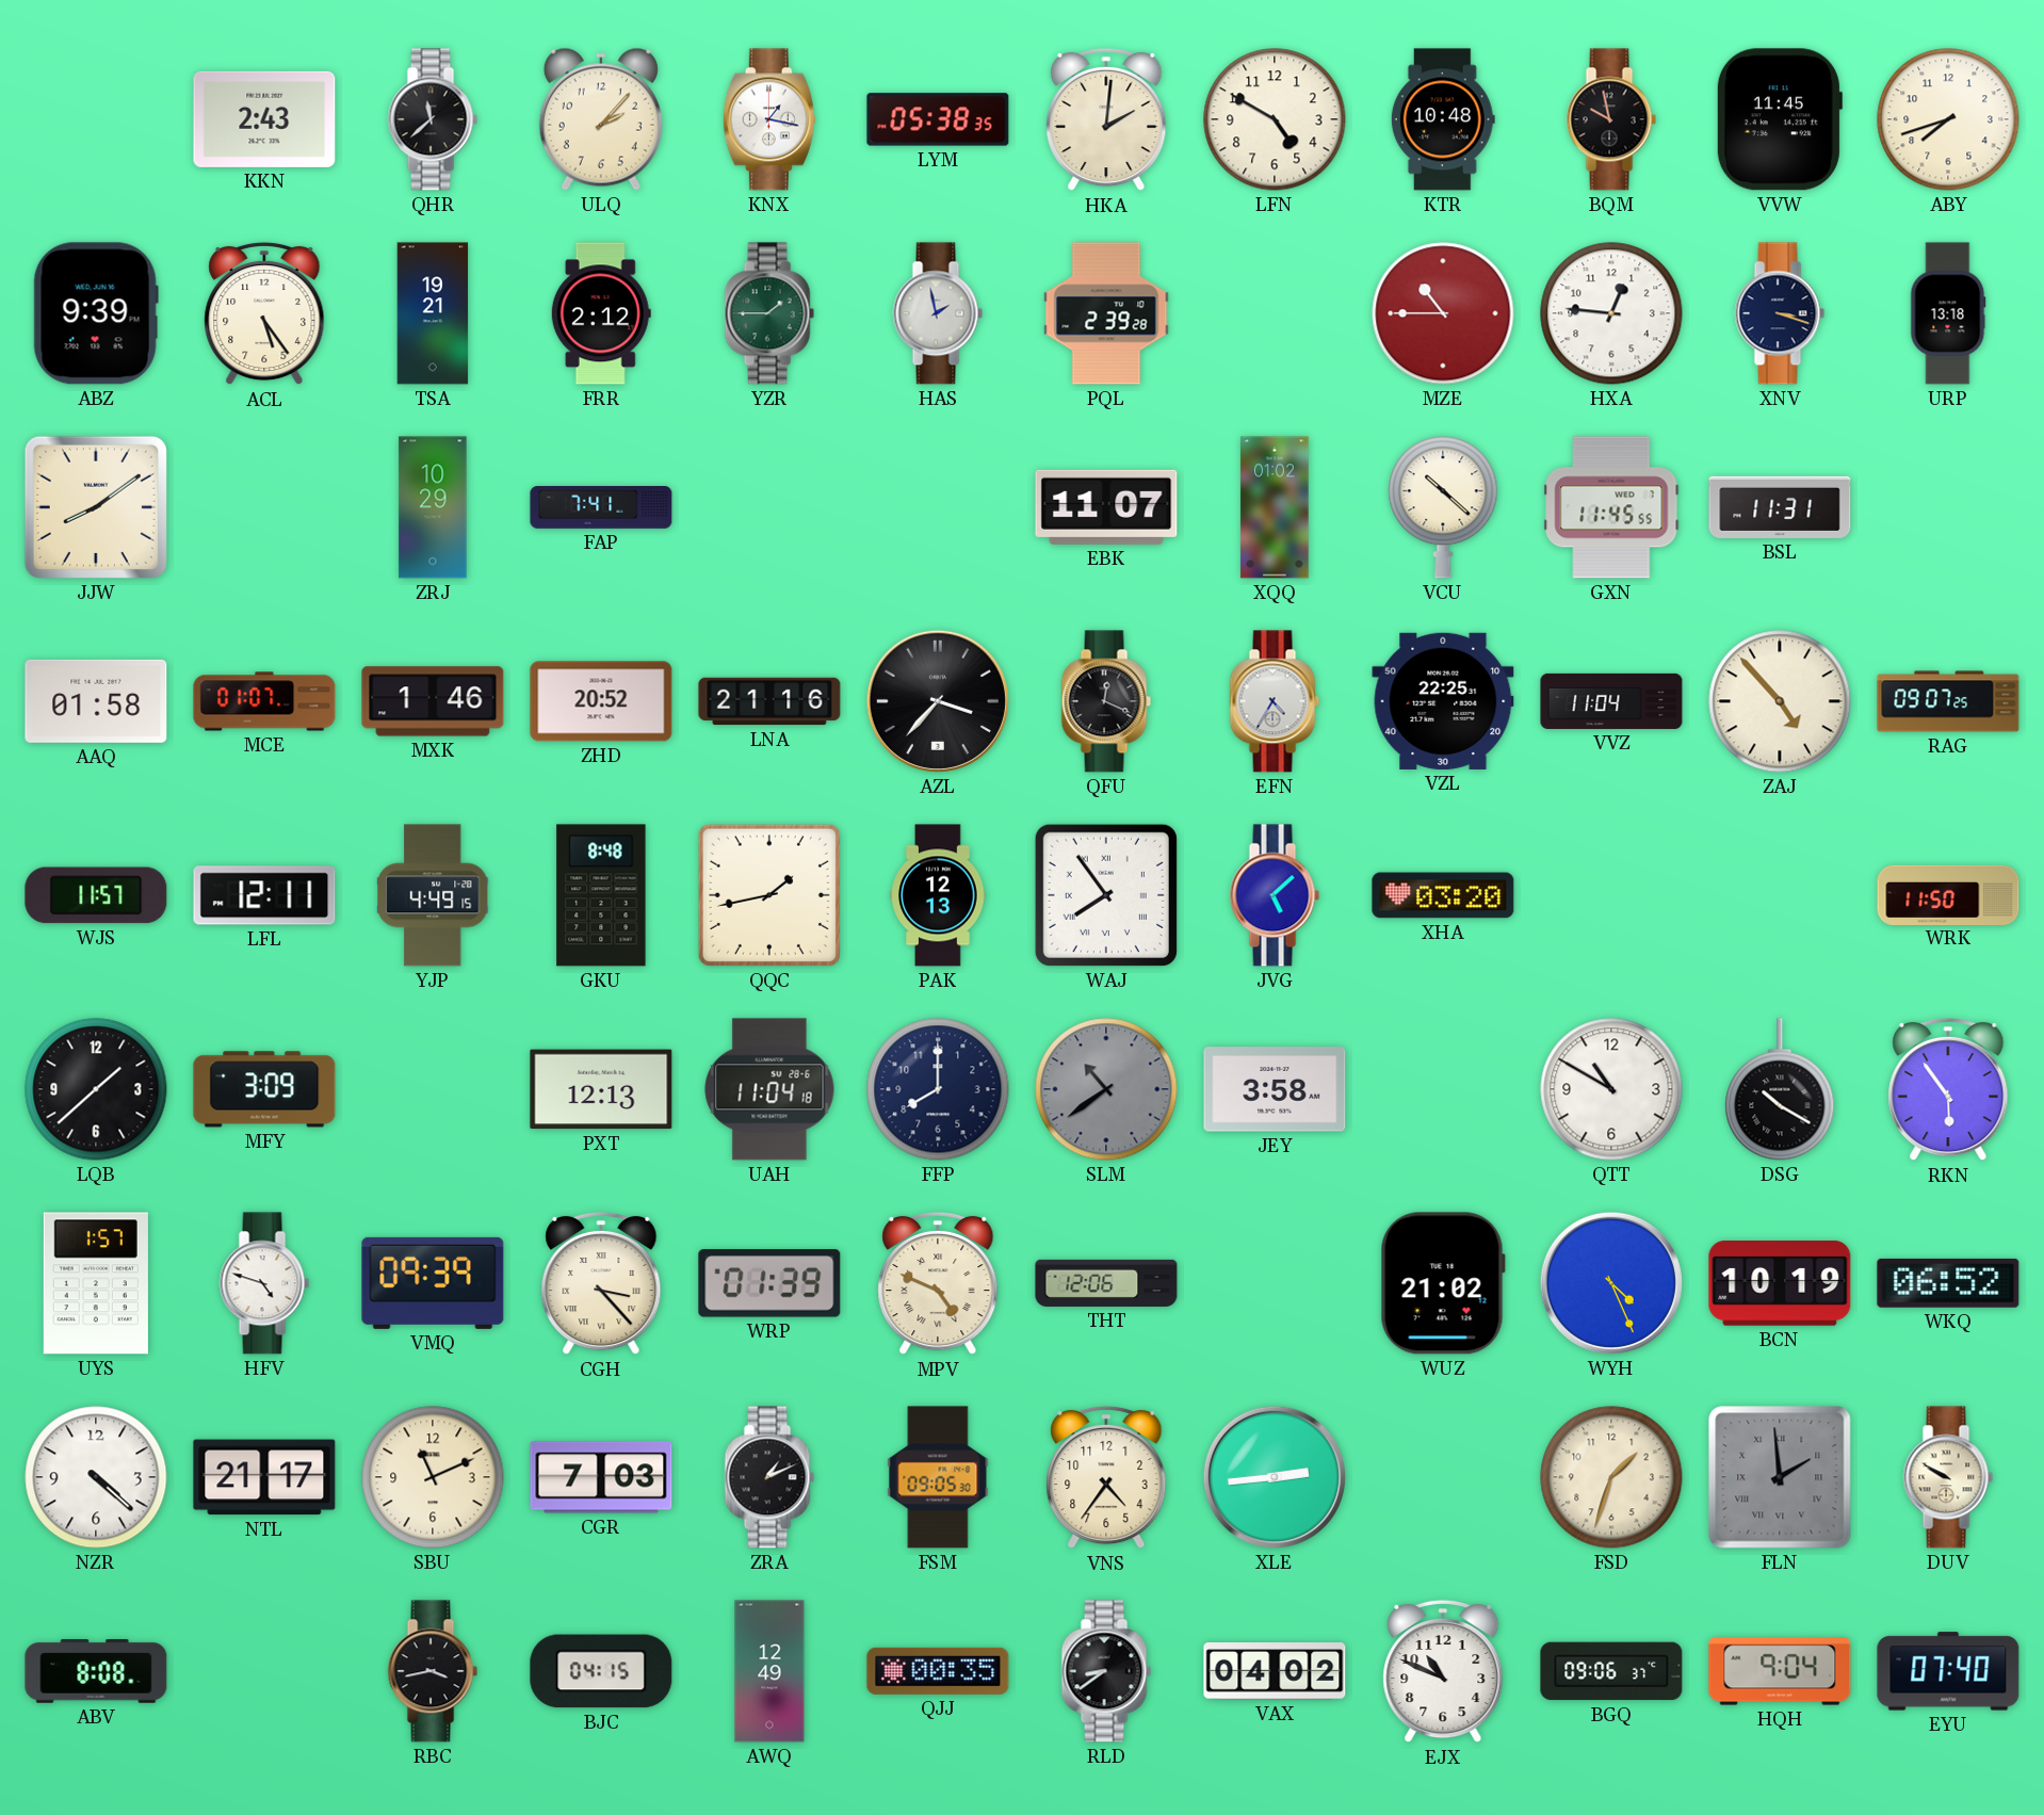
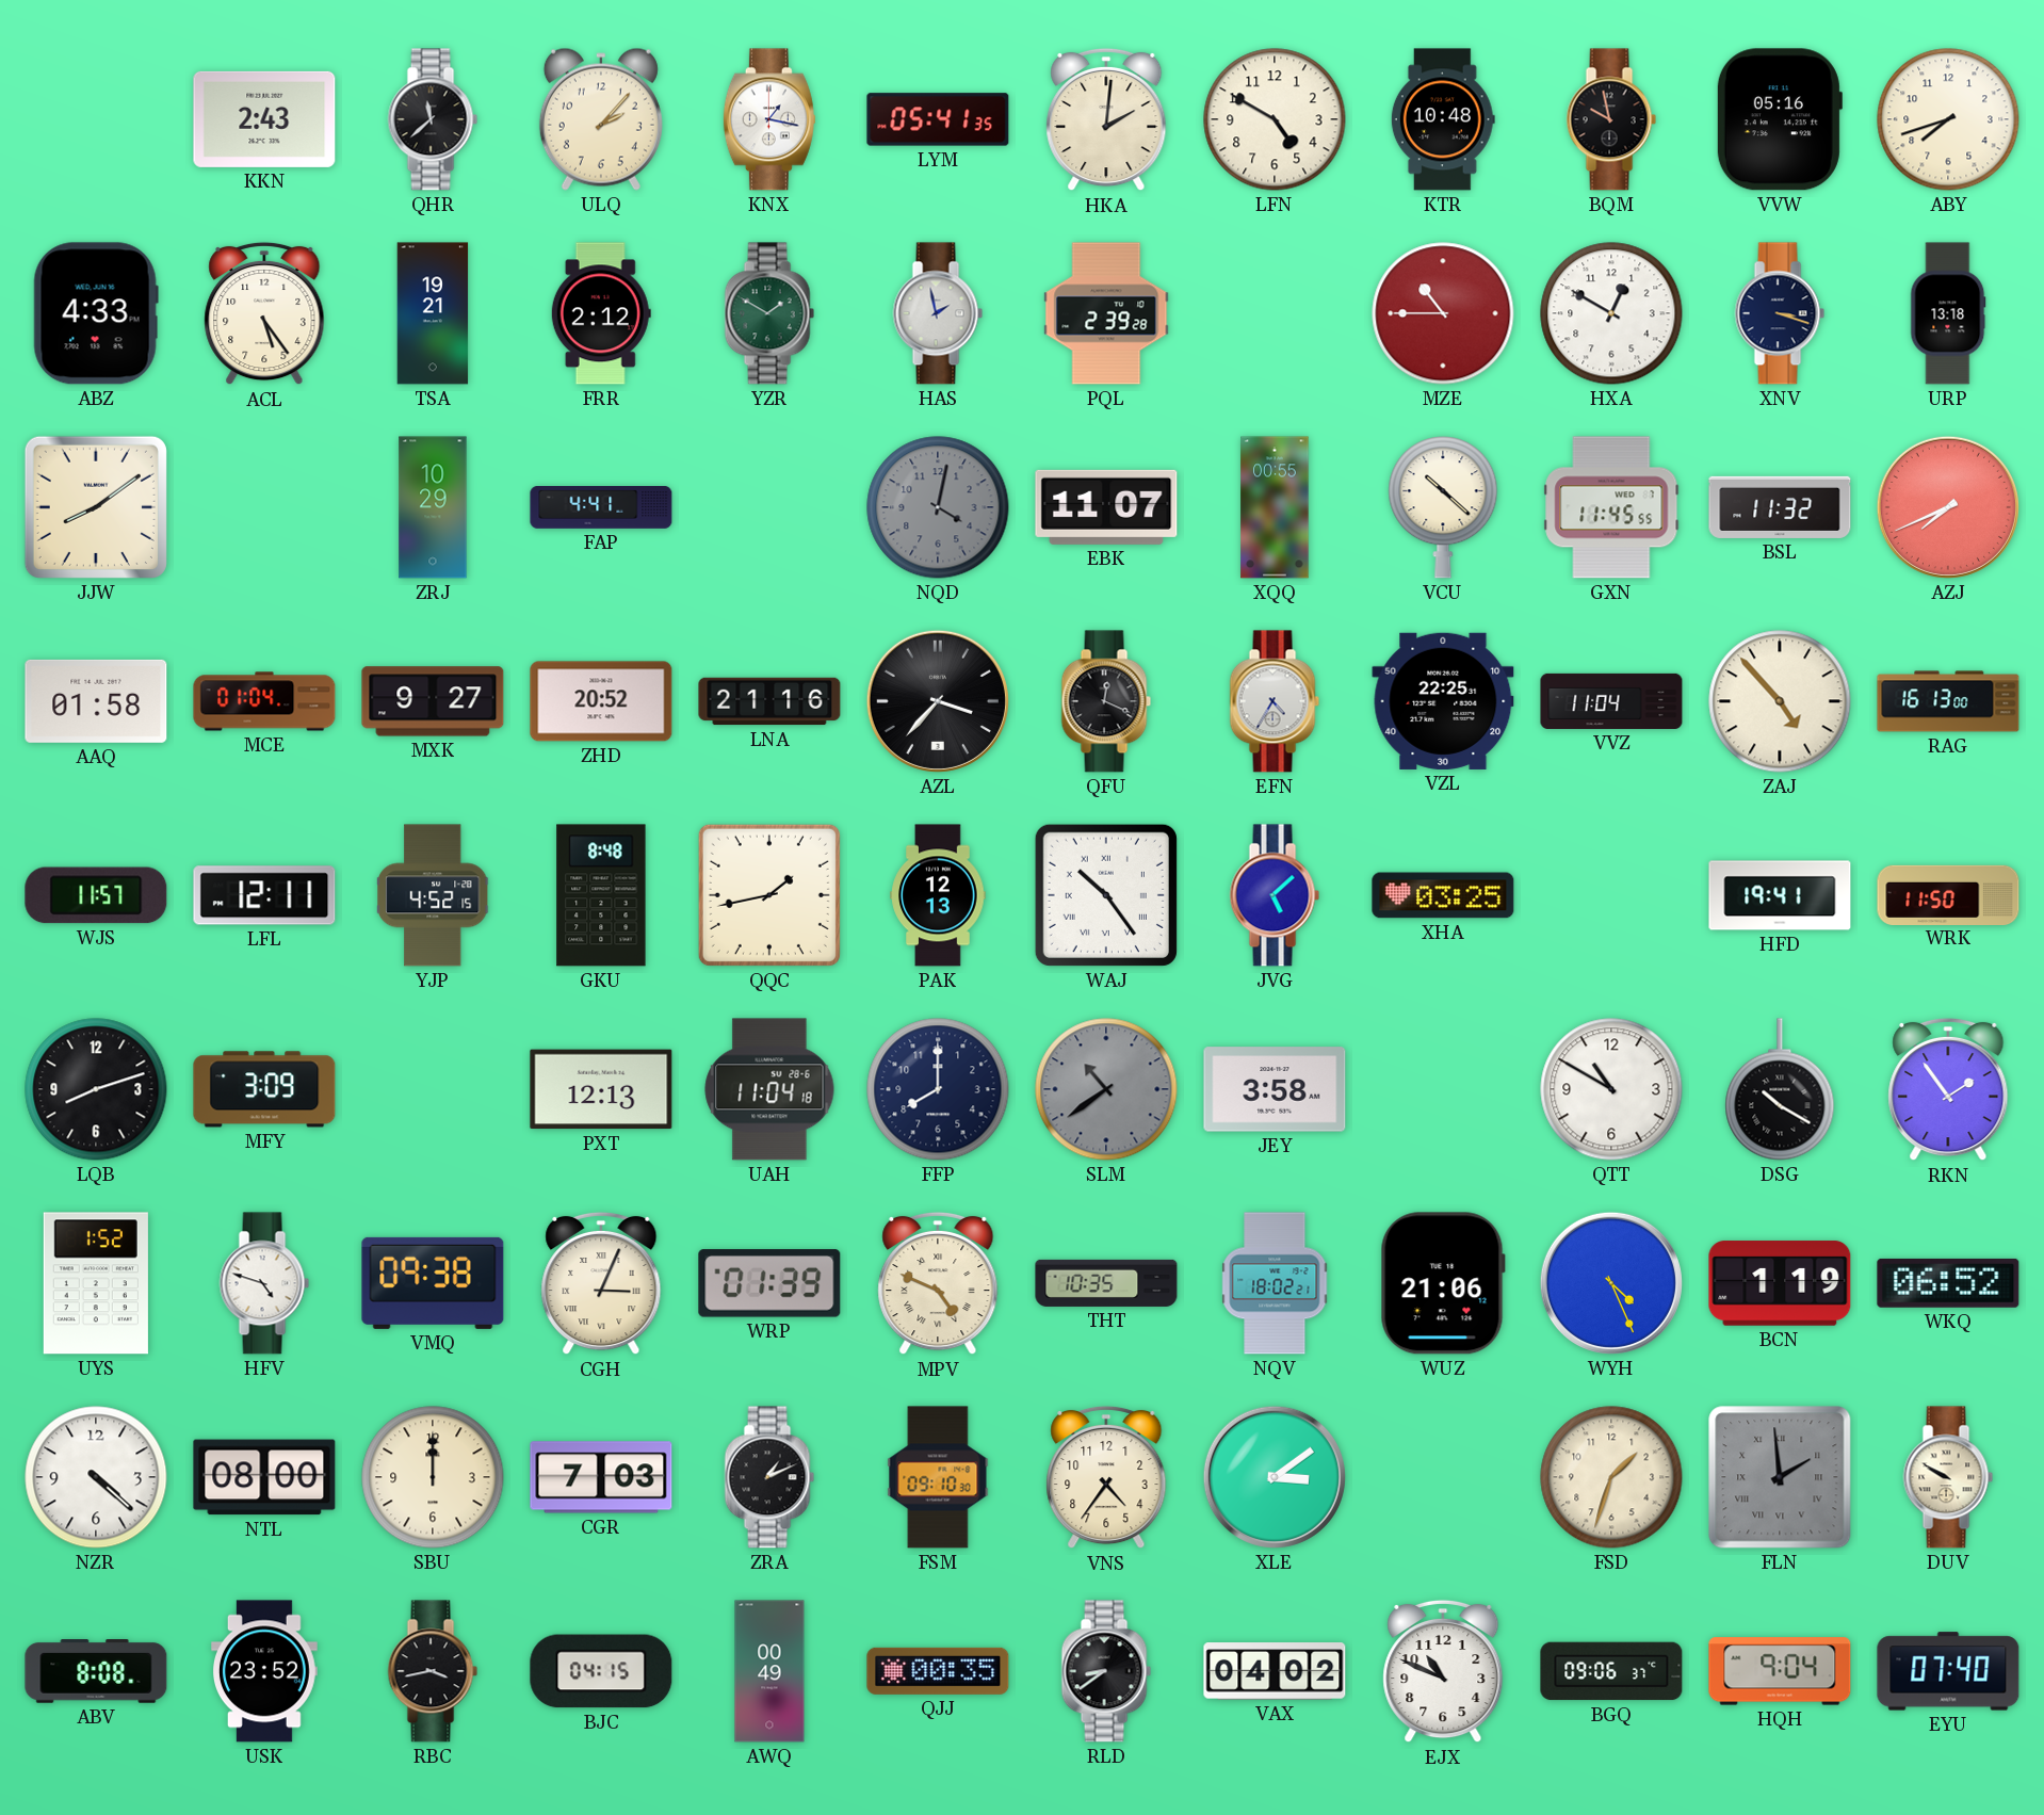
LYM: 05:38 -> 05:41 (938, 119)
VVW: 11:45 -> 05:16 (1779, 119)
ABZ: 9:39 -> 4:33 (96, 313)
YZR: 1:45 -> 1:50 (769, 313)
HXA: 12:46 -> 12:50 (1611, 313)
FAP: 7:41 -> 4:41 (601, 508)
NQD: none -> 4:02 (938, 507)
XQQ: 01:02 -> 00:55 (1275, 507)
BSL: 11:31 -> 11:32 (1780, 507)
AZJ: none -> 7:41 (1948, 507)
MCE: 01:07 -> 01:04 (264, 701)
MXK: 1:46 -> 9:27 (433, 701)
RAG: 09:07 -> 16:13 (1948, 701)
YJP: 4:49 -> 4:52 (433, 895)
WAJ: 7:54 -> 10:24 (1106, 895)
XHA: 03:20 -> 03:25 (1443, 895)
HFD: none -> 19:41 (1780, 895)
LQB: 1:38 -> 8:12 (96, 1089)
RKN: 5:54 -> 1:54 (1948, 1089)
UYS: 1:57 -> 1:52 (96, 1283)
VMQ: 09:39 -> 09:38 (433, 1283)
CGH: 3:23 -> 3:04 (601, 1283)
THT: 12:06 -> 10:35 (1106, 1283)
NQV: none -> 18:02 (1275, 1283)
WUZ: 21:02 -> 21:06 (1443, 1283)
BCN: 10:19 -> 1:19 (1780, 1283)
NTL: 21:17 -> 08:00 (264, 1477)
SBU: 11:11 -> 12:00 (433, 1477)
FSM: 09:05 -> 09:10 (938, 1477)
XLE: 2:44 -> 3:09 (1275, 1477)
USK: none -> 23:52 (265, 1671)
AWQ: 12:49 -> 00:49 (769, 1671)
